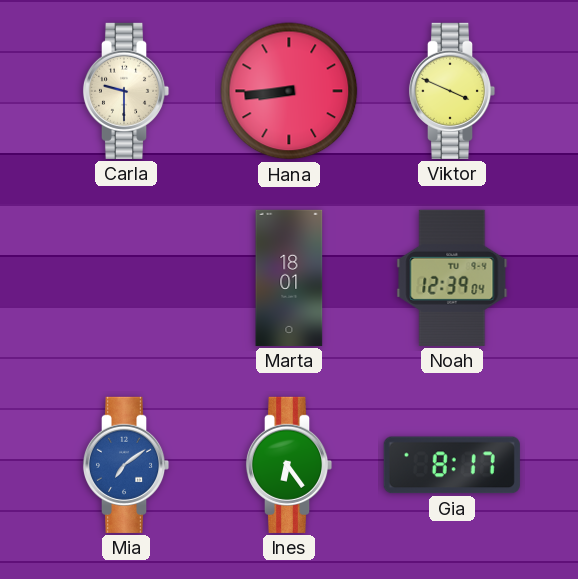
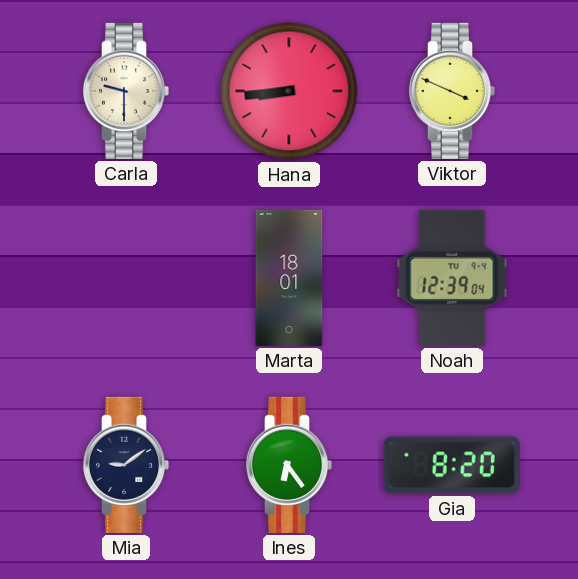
Mia: 7:09 -> 9:09 (126, 465)
Mia dial: blue -> navy (126, 465)
Gia: 8:17 -> 8:20 (452, 465)
